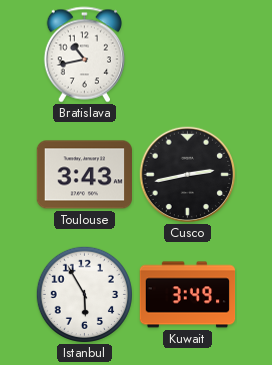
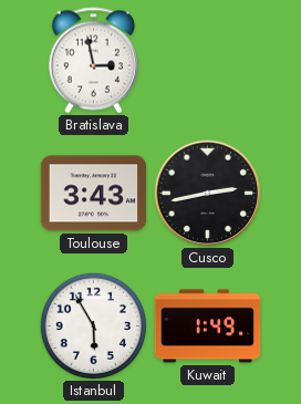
Bratislava: 10:43 -> 2:58 (93, 61)
Kuwait: 3:49 -> 1:49 (208, 327)
